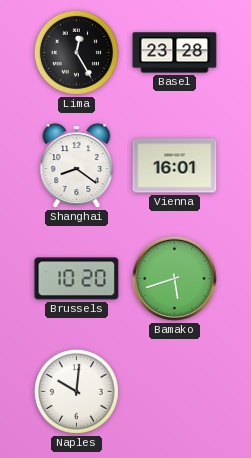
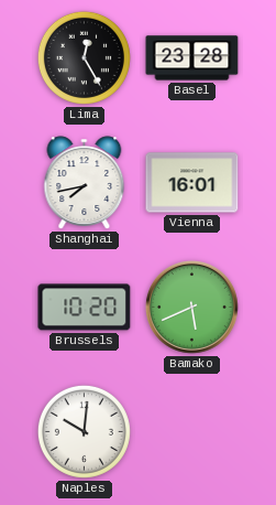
Shanghai: 8:21 -> 7:43 (85, 183)
Bamako: 5:42 -> 5:41 (191, 307)
